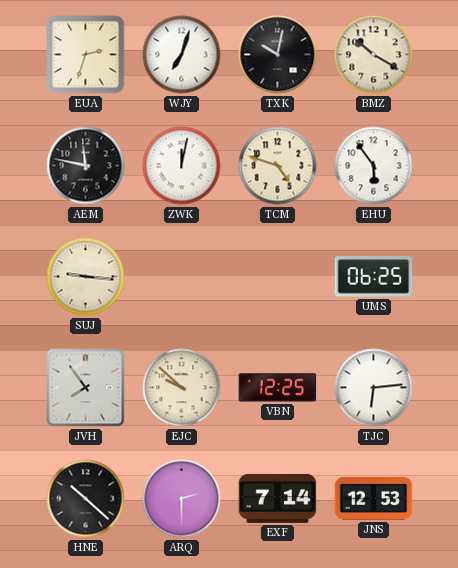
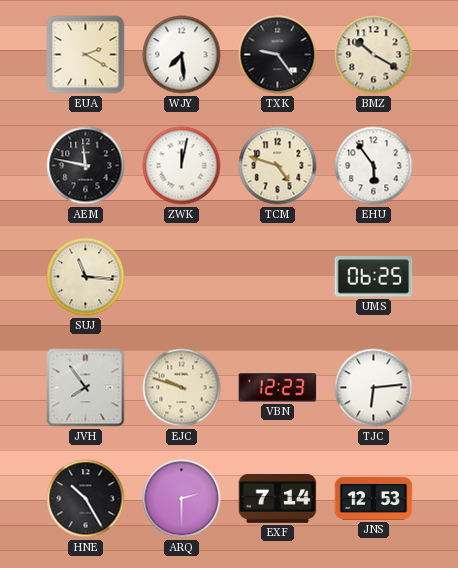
EUA: 2:33 -> 2:20 (86, 55)
WJY: 7:03 -> 7:29 (182, 55)
TXK: 10:02 -> 9:24 (278, 55)
SUJ: 9:16 -> 11:16 (86, 277)
EJC: 9:52 -> 9:48 (182, 388)
VBN: 12:25 -> 12:23 (278, 388)
HNE: 10:22 -> 10:25 (86, 499)
